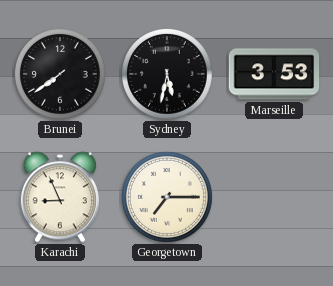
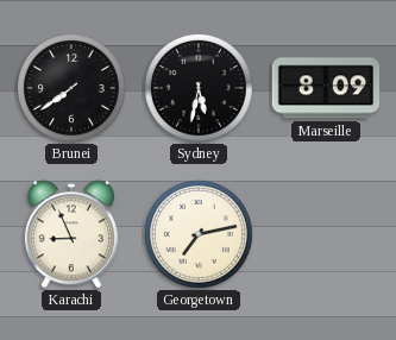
Marseille: 3:53 -> 8:09 (326, 88)
Georgetown: 7:15 -> 7:13 (199, 234)
